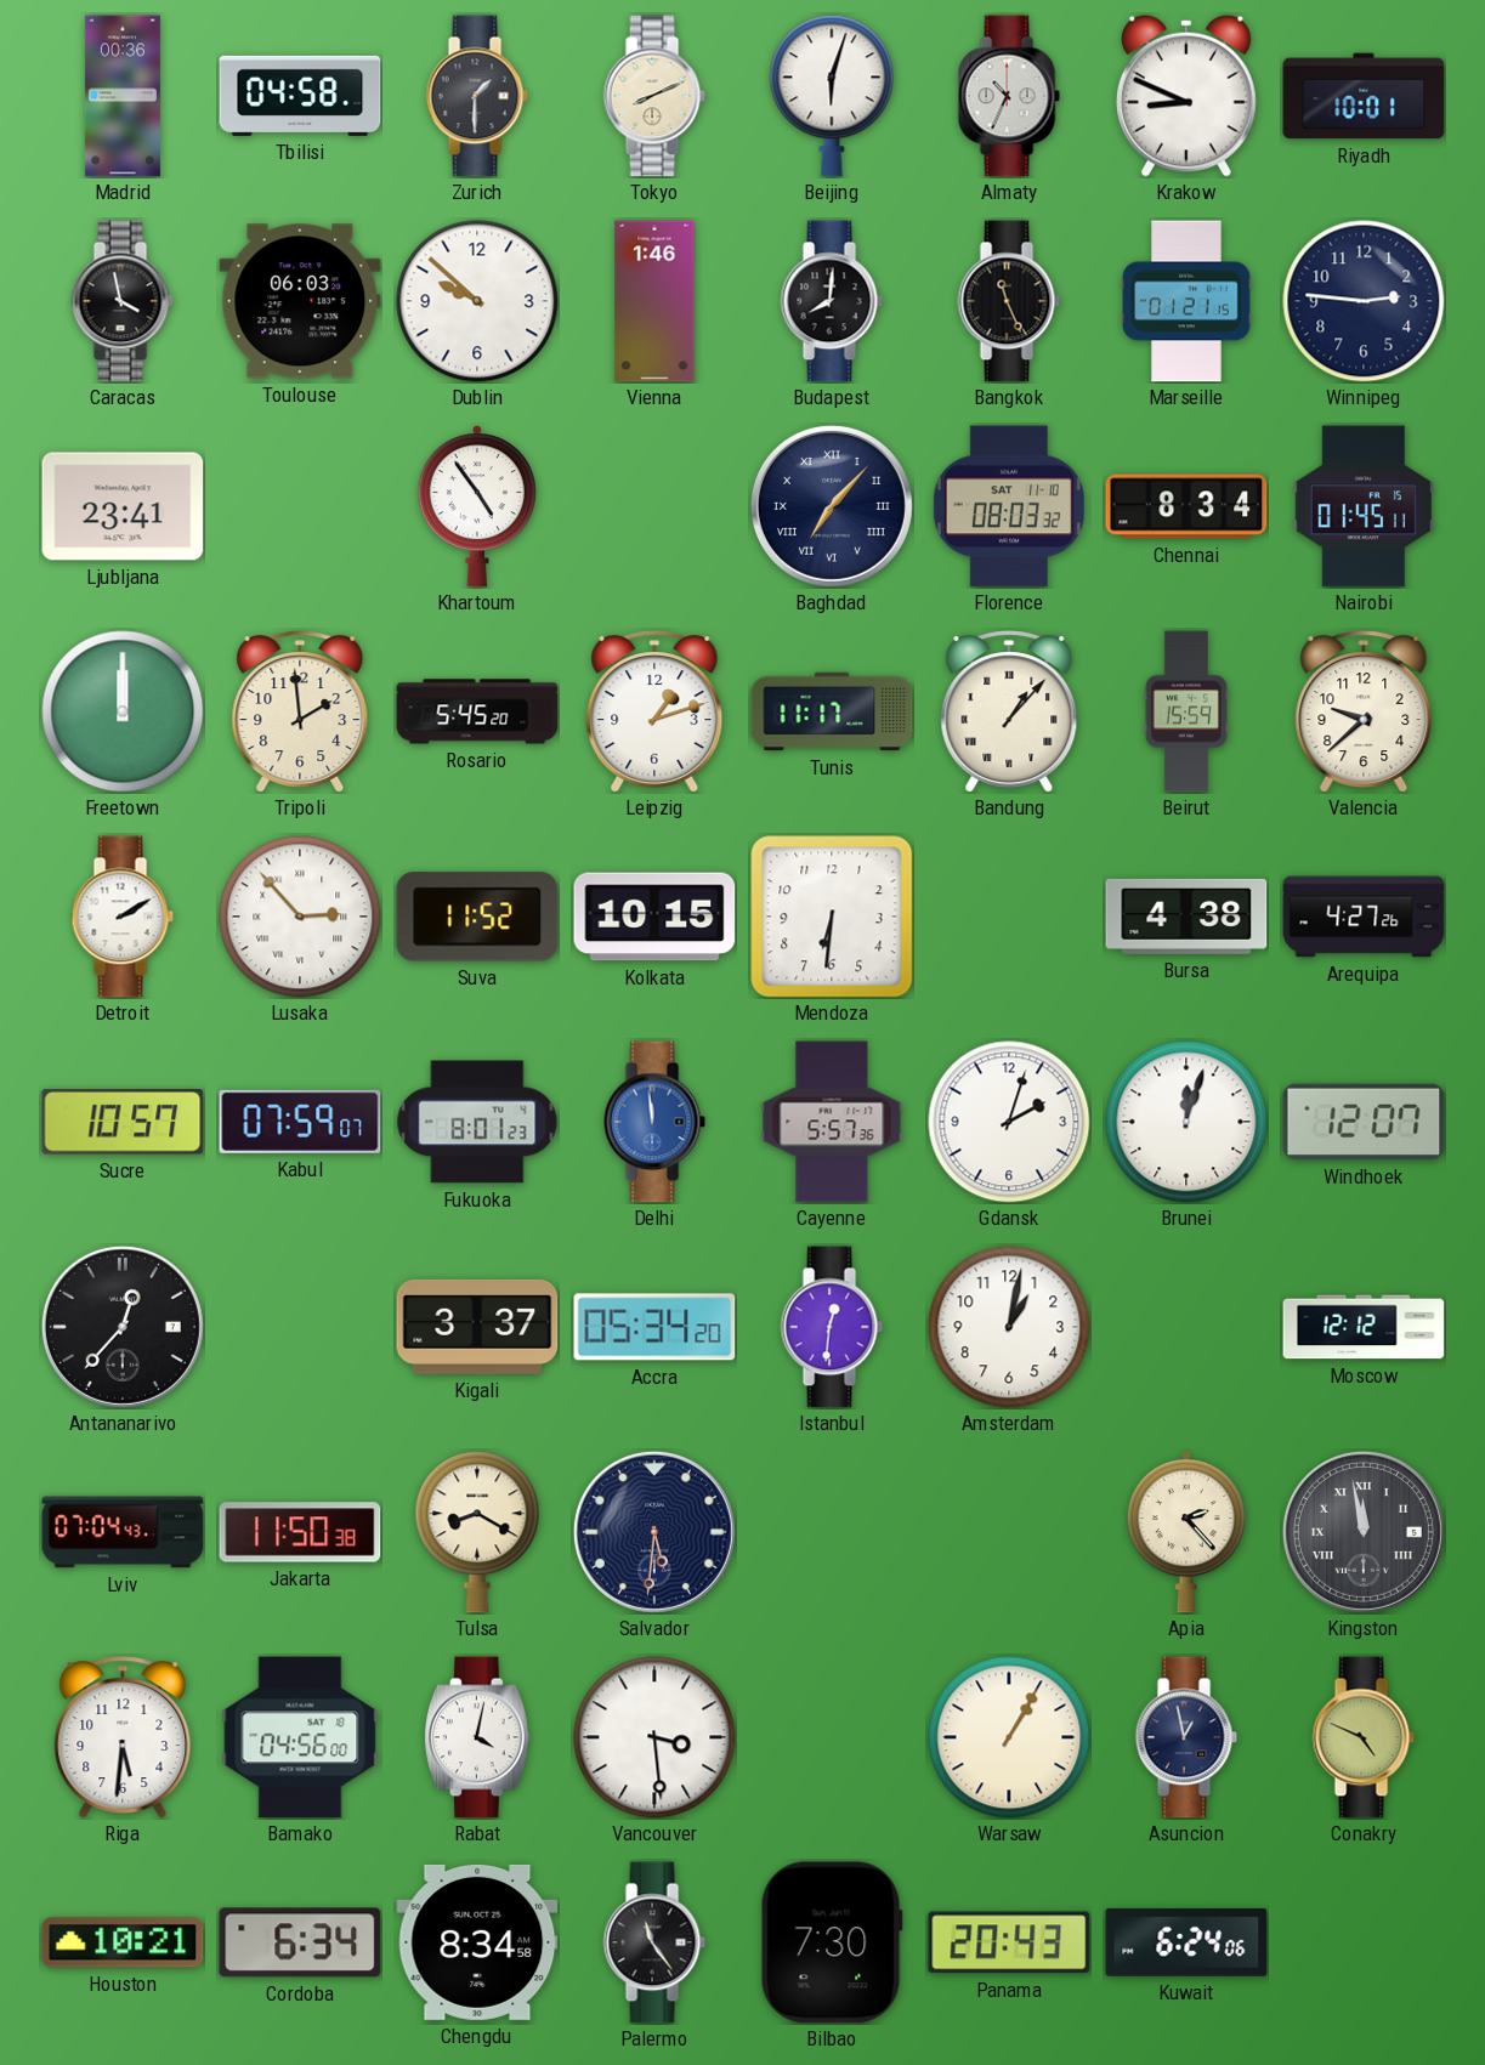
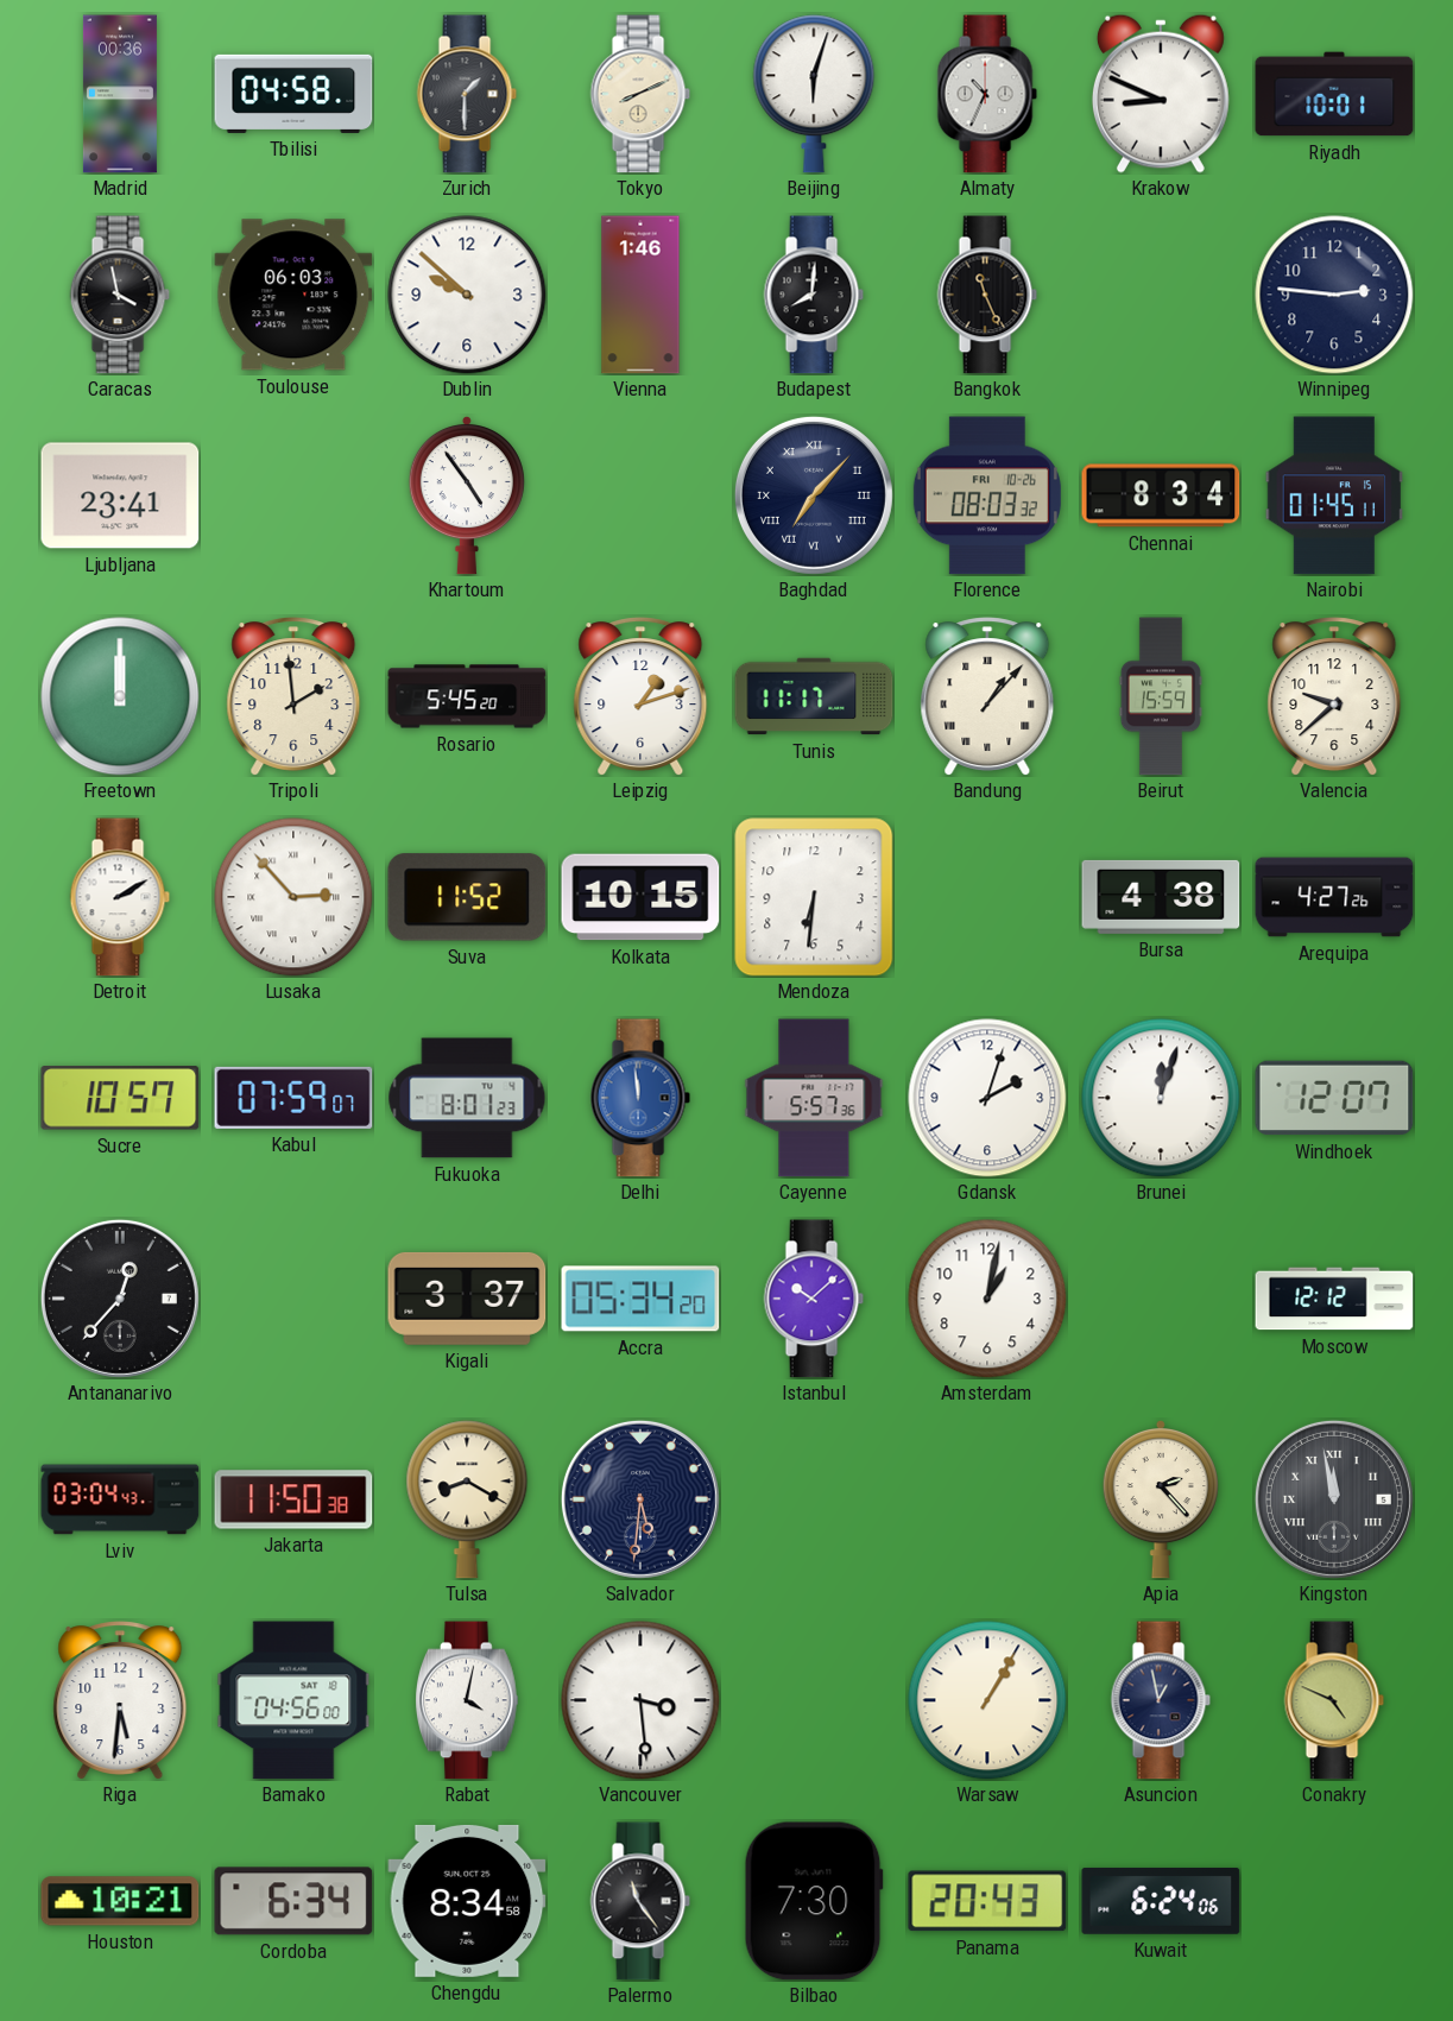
Marseille: 01:21 -> none (1186, 301)
Florence date: SAT 11-10 -> FRI 10-26 (987, 495)
Istanbul: 12:31 -> 10:08 (814, 1299)
Lviv: 07:04 -> 03:04 (120, 1499)
